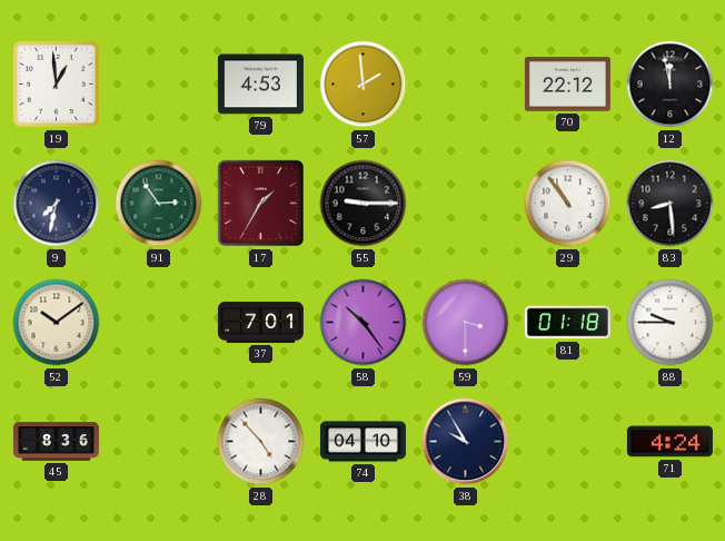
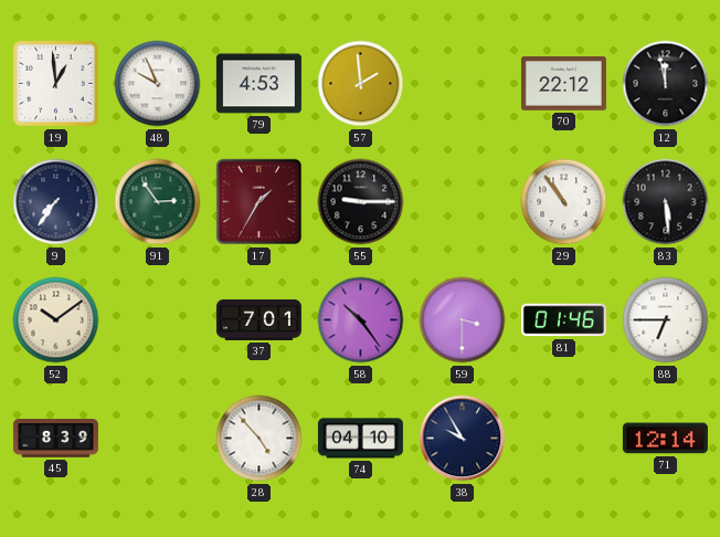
48: none -> 9:56 (158, 84)
9: 7:32 -> 7:36 (56, 202)
83: 8:29 -> 5:29 (666, 202)
81: 01:18 -> 01:46 (563, 320)
88: 9:45 -> 6:45 (666, 320)
45: 8:36 -> 8:39 (55, 439)
71: 4:24 -> 12:14 (665, 439)
